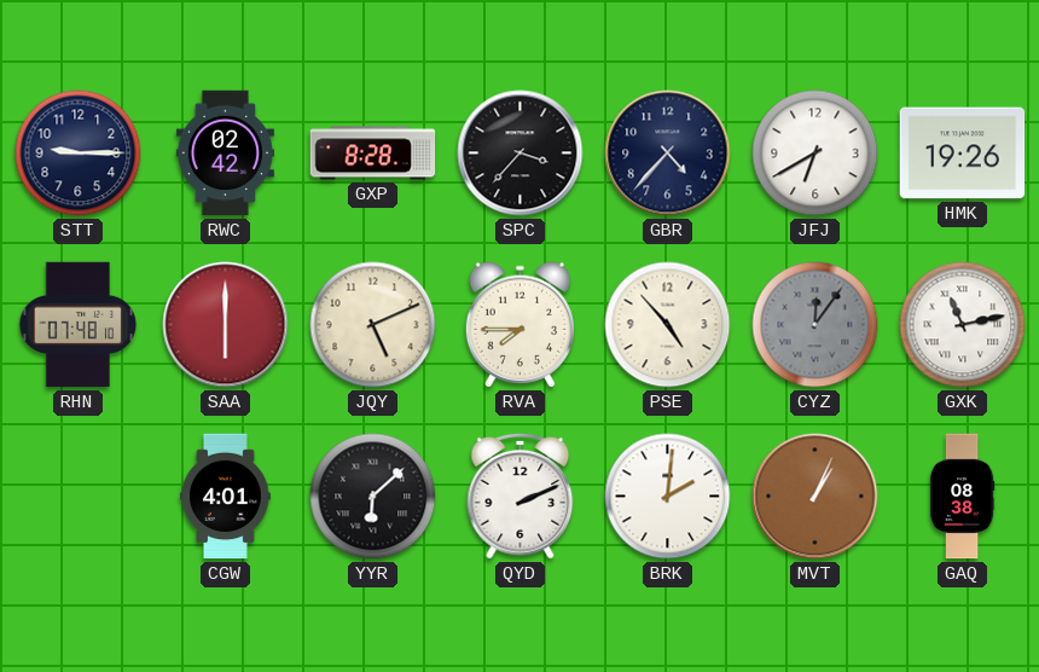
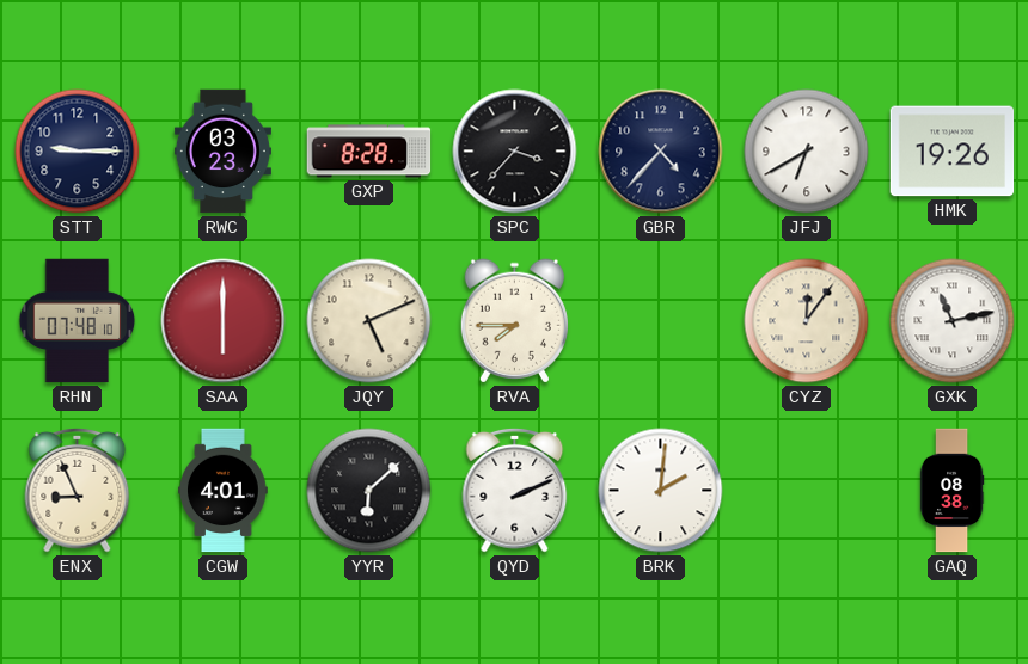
RWC: 02:42 -> 03:23 (222, 152)
PSE: 4:53 -> none (668, 325)
CYZ dial: grey -> cream (807, 321)
ENX: none -> 8:56 (78, 490)
MVT: 1:04 -> none (815, 497)
